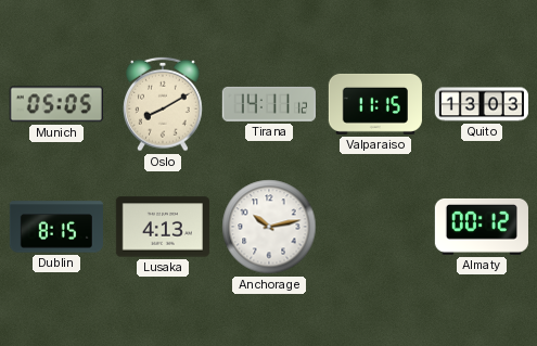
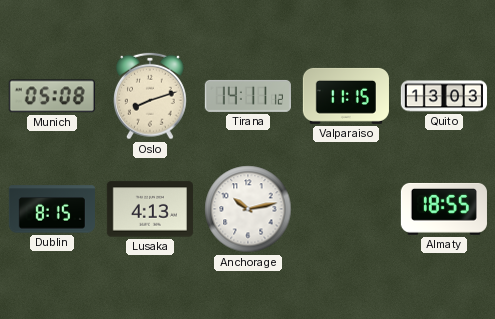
Munich: 05:05 -> 05:08 (52, 96)
Oslo: 8:10 -> 8:12 (151, 96)
Almaty: 00:12 -> 18:55 (444, 209)
